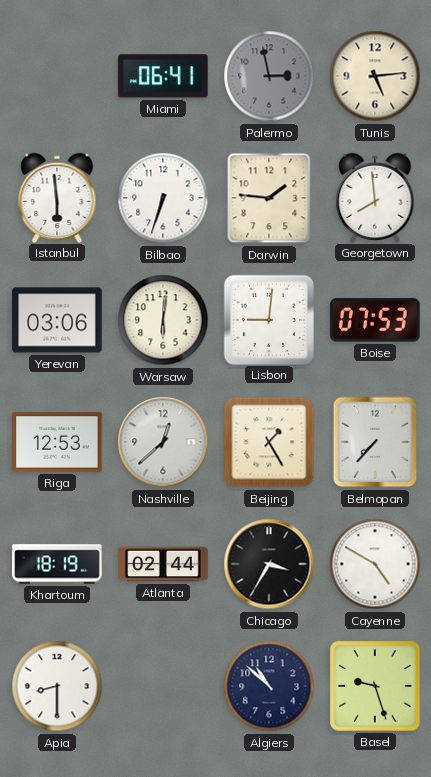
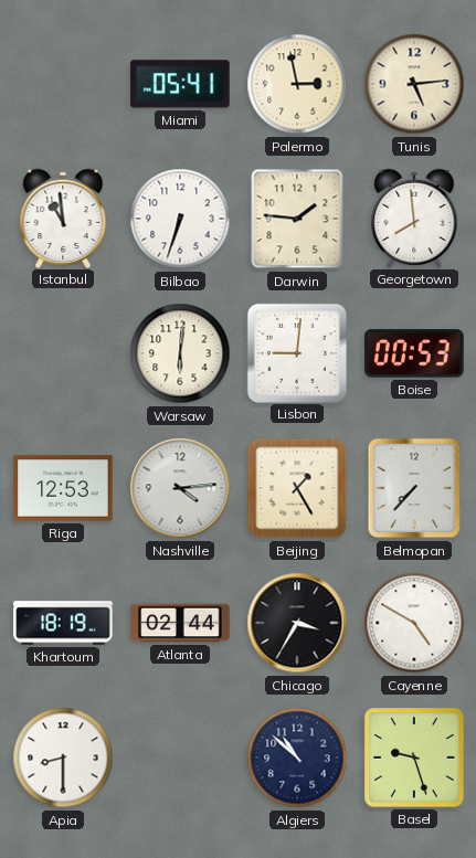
Miami: 06:41 -> 05:41 (180, 84)
Palermo dial: grey -> cream (297, 84)
Istanbul: 5:59 -> 10:59 (63, 218)
Yerevan: 03:06 -> none (57, 320)
Boise: 07:53 -> 00:53 (414, 353)
Nashville: 12:38 -> 4:14 (180, 488)
